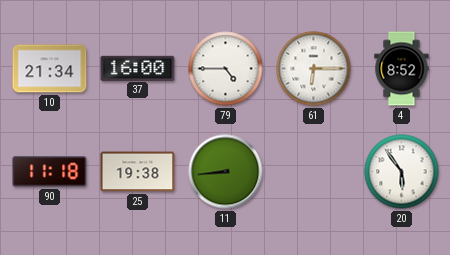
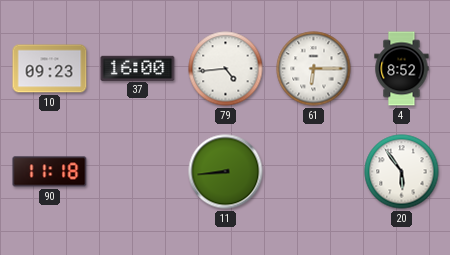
10: 21:34 -> 09:23 (50, 69)
79: 4:45 -> 4:44 (226, 69)
25: 19:38 -> none (138, 172)
